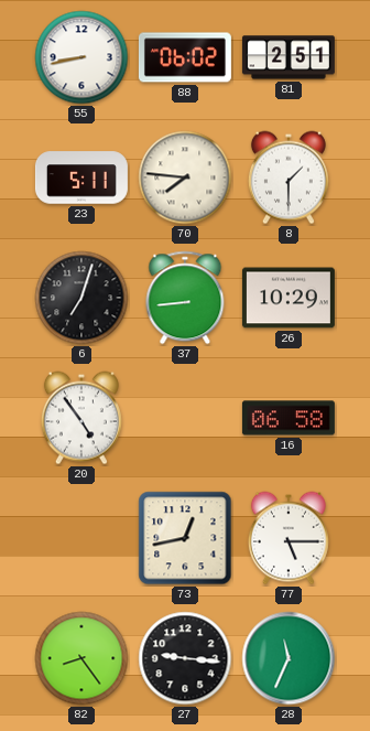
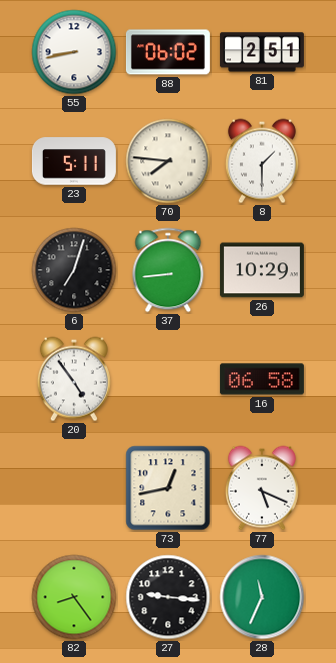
77: 5:15 -> 5:19 (262, 488)
